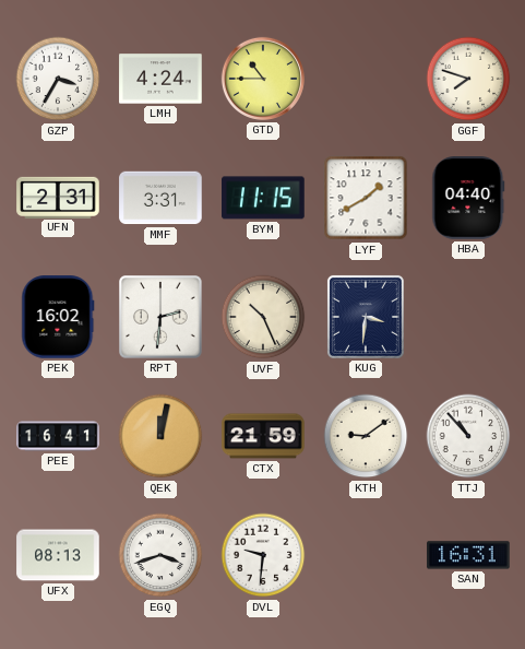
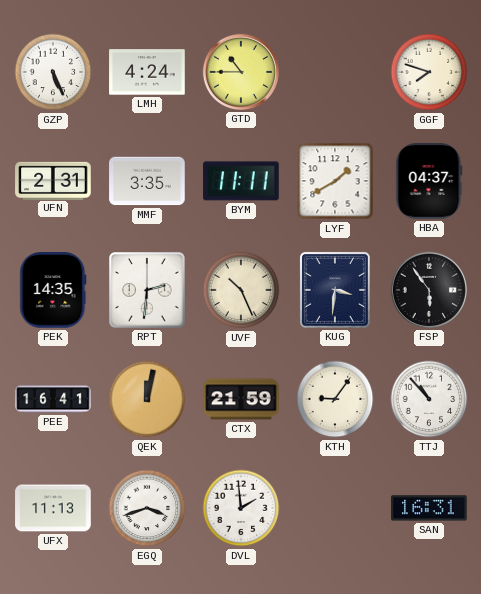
GZP: 3:35 -> 5:26 (53, 72)
MMF: 3:31 -> 3:35 (147, 181)
BYM: 11:15 -> 11:11 (241, 181)
HBA: 04:40 -> 04:37 (429, 181)
PEK: 16:02 -> 14:35 (53, 290)
FSP: none -> 5:54 (429, 290)
KTH: 9:09 -> 9:06 (335, 399)
UFX: 08:13 -> 11:13 (53, 508)
DVL: 9:31 -> 1:59 (241, 508)
